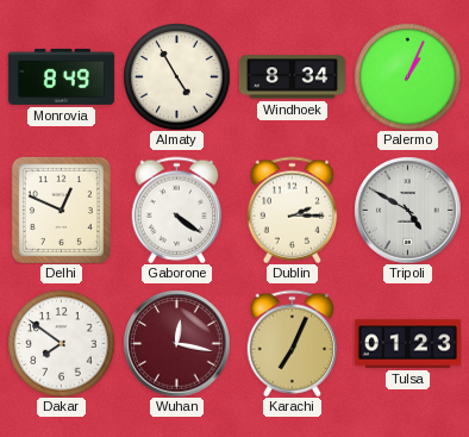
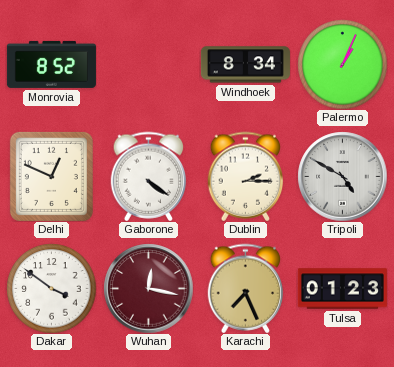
Monrovia: 8:49 -> 8:52 (51, 64)
Almaty: 4:55 -> none (176, 76)
Dakar: 7:51 -> 3:51 (51, 288)
Karachi: 7:04 -> 7:26 (246, 288)
